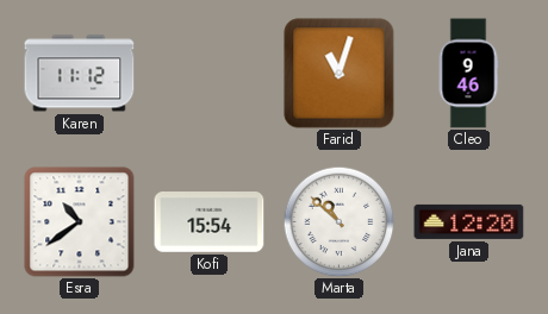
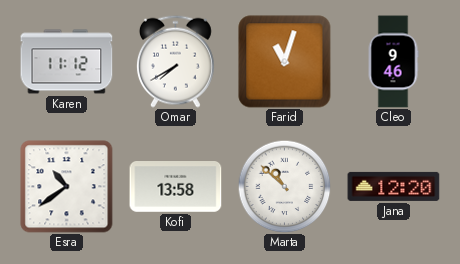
Omar: none -> 7:40 (175, 61)
Kofi: 15:54 -> 13:58 (176, 187)
